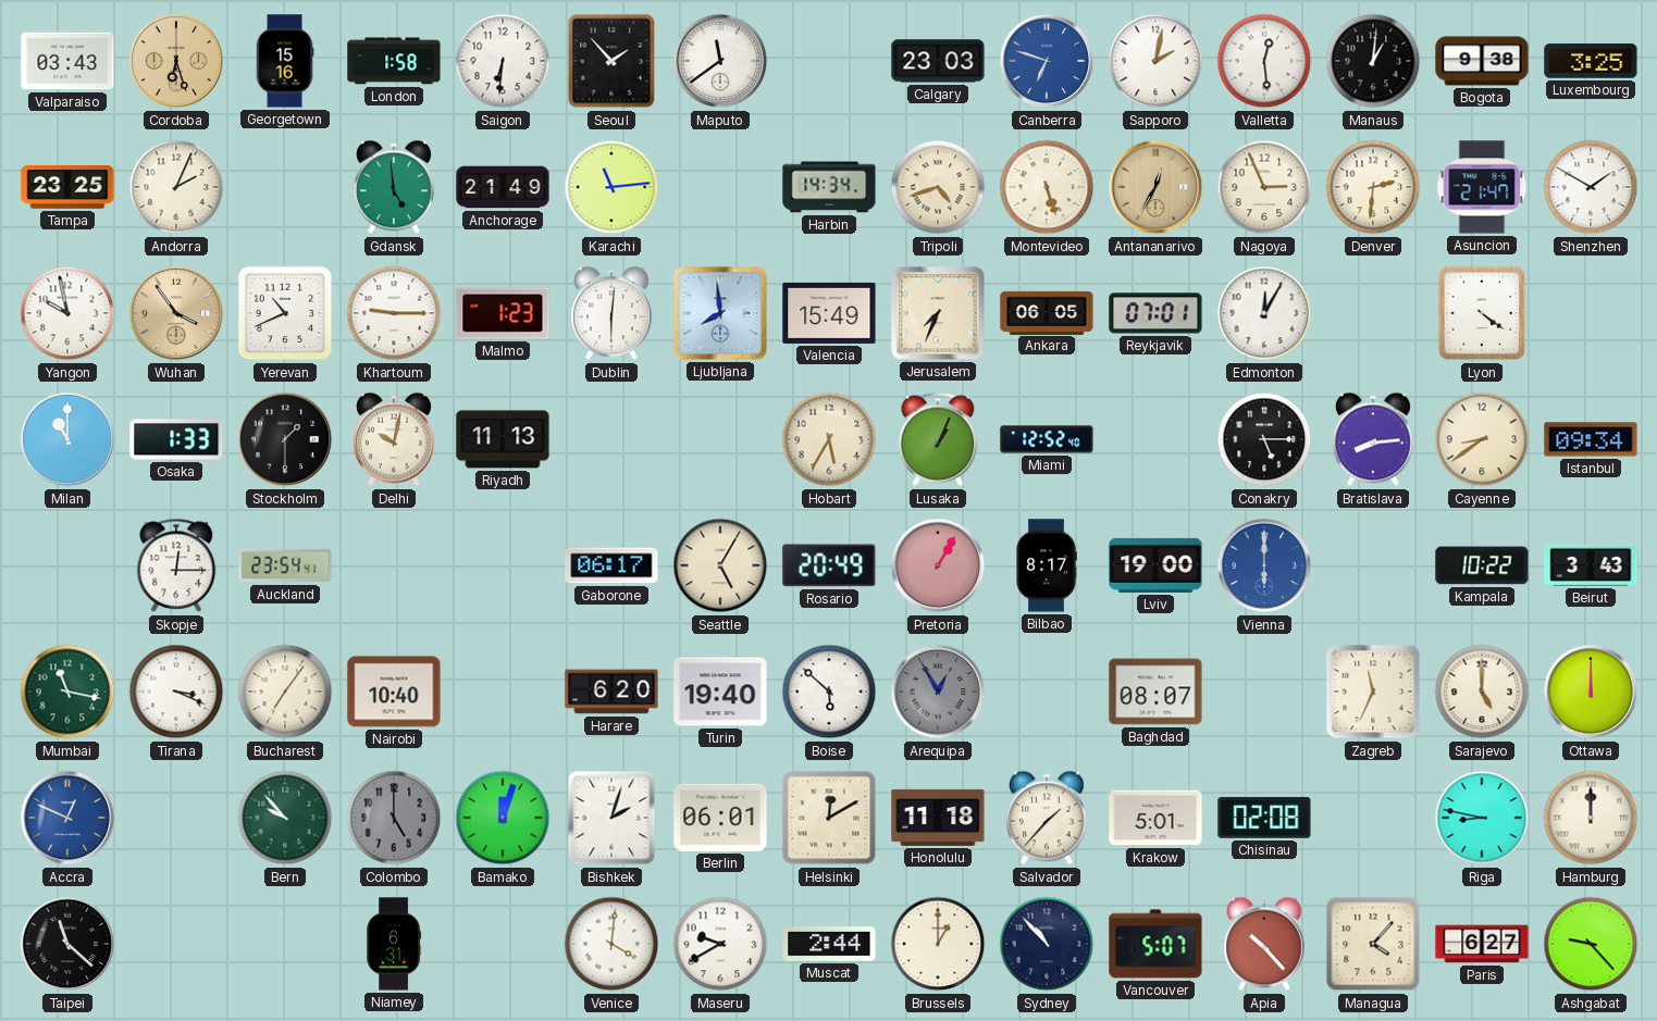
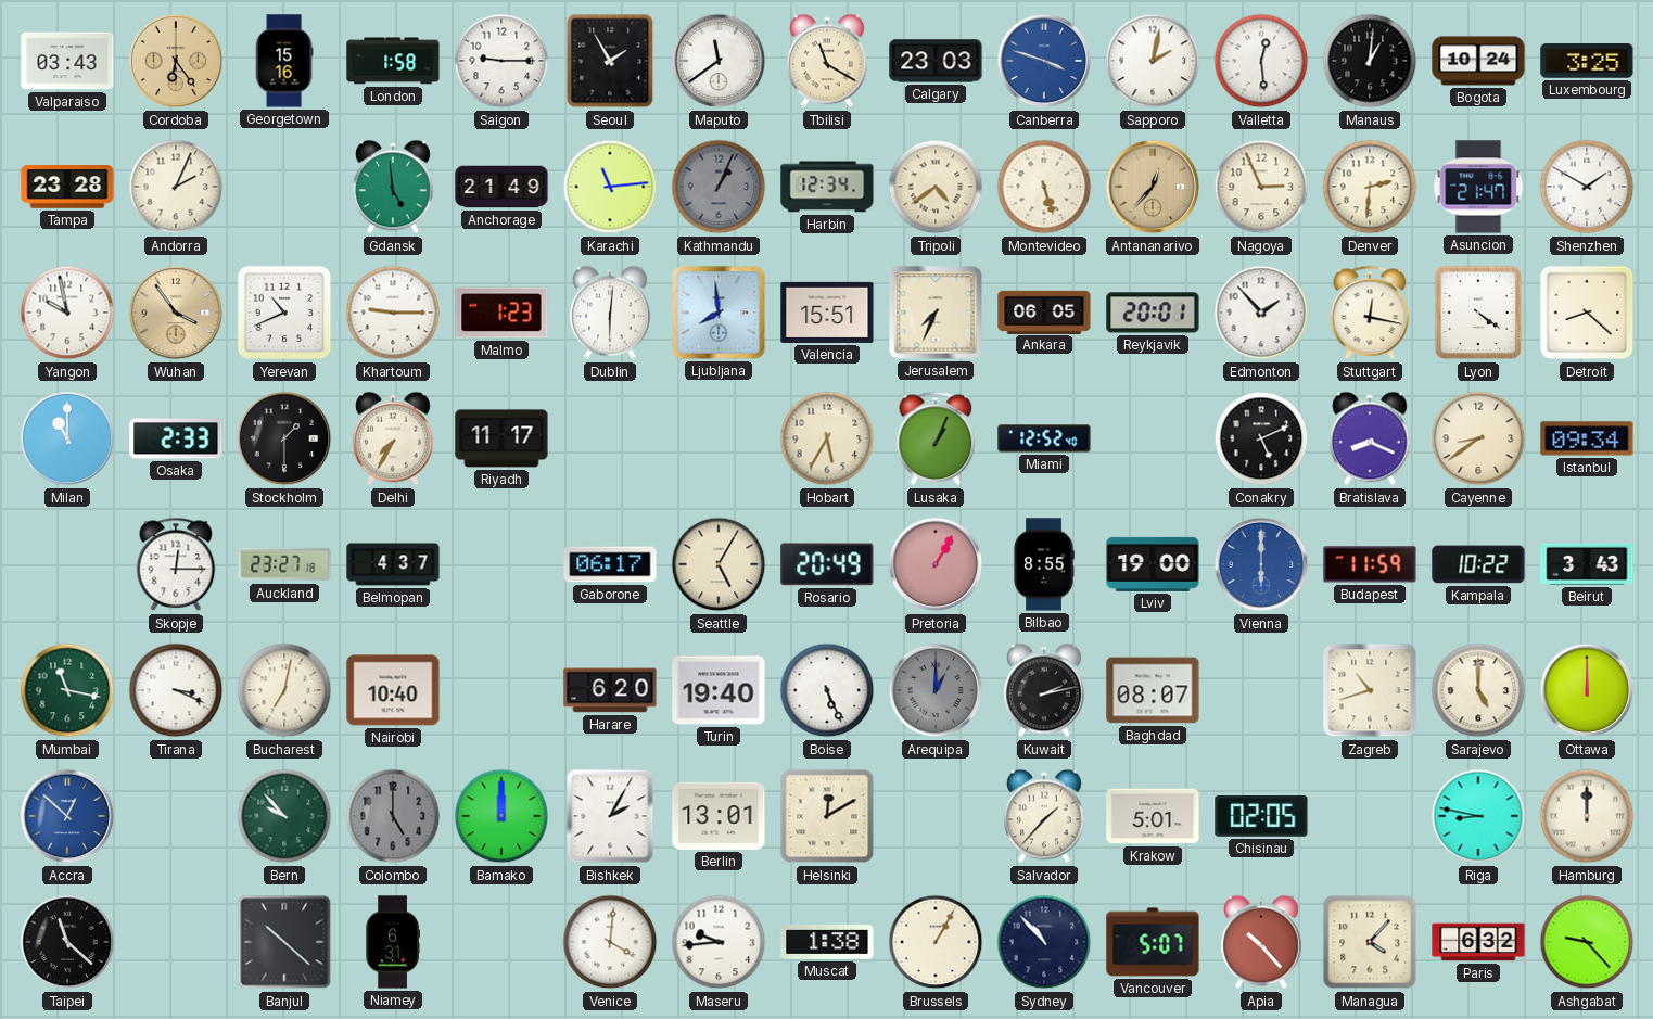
Cordoba: 6:27 -> 6:24 (176, 61)
Saigon: 6:31 -> 9:15 (501, 61)
Seoul: 1:53 -> 1:55 (610, 61)
Tbilisi: none -> 11:20 (828, 61)
Canberra: 6:48 -> 3:48 (1044, 61)
Bogota: 9:38 -> 10:24 (1478, 61)
Tampa: 23:25 -> 23:28 (67, 188)
Kathmandu: none -> 1:04 (719, 187)
Harbin: 14:34 -> 12:34 (827, 187)
Tripoli: 4:42 -> 4:39 (936, 187)
Antananarivo: 12:35 -> 12:37 (1153, 187)
Valencia: 15:49 -> 15:51 (827, 313)
Reykjavik: 07:01 -> 20:01 (1153, 313)
Edmonton: 12:05 -> 1:53 (1261, 313)
Stuttgart: none -> 12:17 (1370, 313)
Detroit: none -> 8:22 (1587, 313)
Osaka: 1:33 -> 2:33 (176, 438)
Delhi: 10:02 -> 7:35 (394, 438)
Riyadh: 11:13 -> 11:17 (501, 438)
Conakry: 5:15 -> 5:11 (1261, 438)
Bratislava: 8:14 -> 8:19 (1371, 438)
Auckland: 23:54 -> 23:27 (284, 564)
Belmopan: none -> 4:37 (393, 564)
Bilbao: 8:17 -> 8:55 (1044, 564)
Budapest: none -> 11:59 (1370, 564)
Bucharest: 7:06 -> 7:02 (284, 690)
Boise: 5:52 -> 5:26 (827, 690)
Arequipa: 12:55 -> 1:00 (936, 690)
Kuwait: none -> 2:13 (1045, 690)
Zagreb: 11:34 -> 10:42 (1370, 690)
Accra: 12:49 -> 12:52 (67, 816)
Bamako: 12:03 -> 12:00 (501, 816)
Bishkek: 2:03 -> 2:05 (610, 816)
Berlin: 06:01 -> 13:01 (719, 816)
Honolulu: 11:18 -> none (938, 818)
Chisinau: 02:08 -> 02:05 (1261, 817)
Banjul: none -> 10:22 (284, 942)
Maseru: 9:40 -> 9:44 (719, 942)
Muscat: 2:44 -> 1:38 (827, 942)
Brussels: 1:00 -> 1:05 (936, 942)
Paris: 6:27 -> 6:32 (1478, 942)
